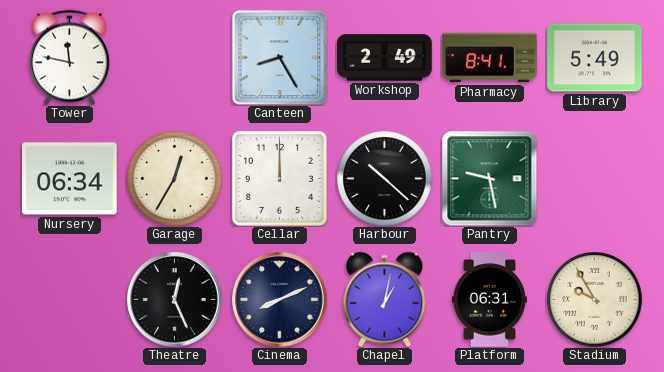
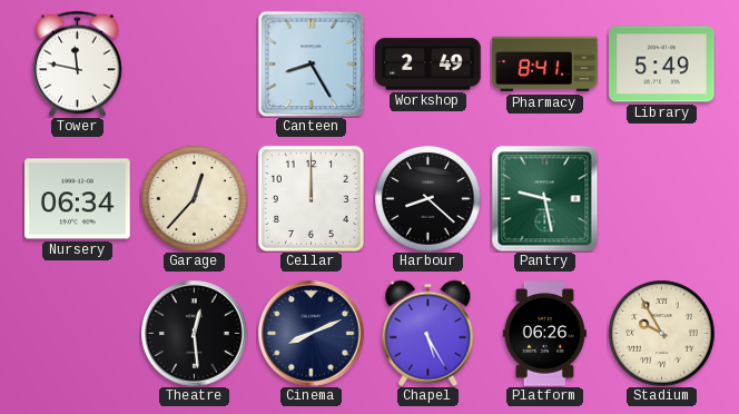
Garage: 12:35 -> 12:37 (194, 198)
Harbour: 10:22 -> 8:22 (427, 198)
Theatre: 12:26 -> 12:29 (195, 334)
Chapel: 1:02 -> 5:25 (428, 333)
Platform: 06:31 -> 06:26 (544, 334)
